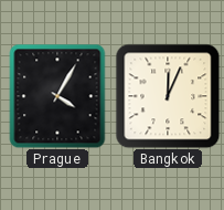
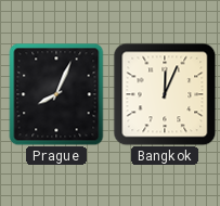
Prague: 4:05 -> 8:04 (56, 94)
